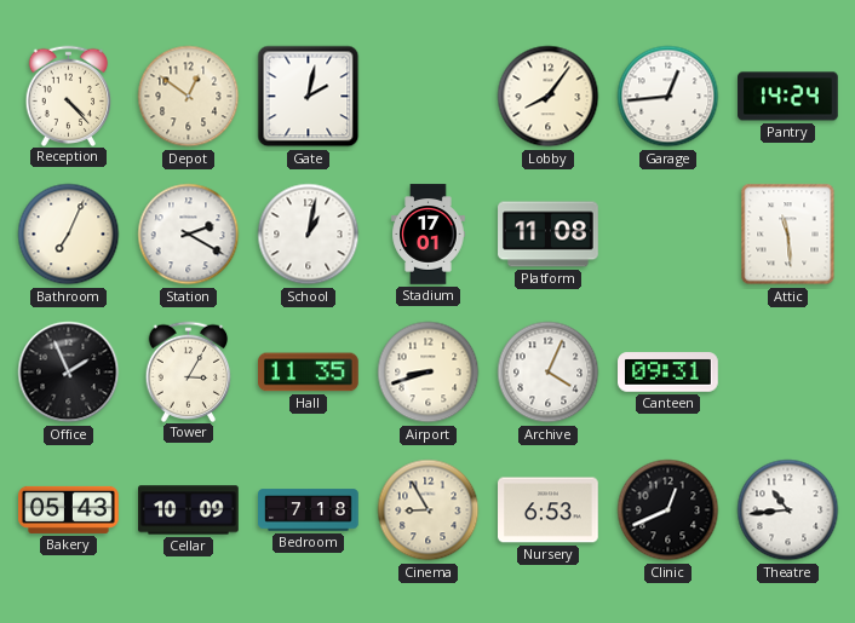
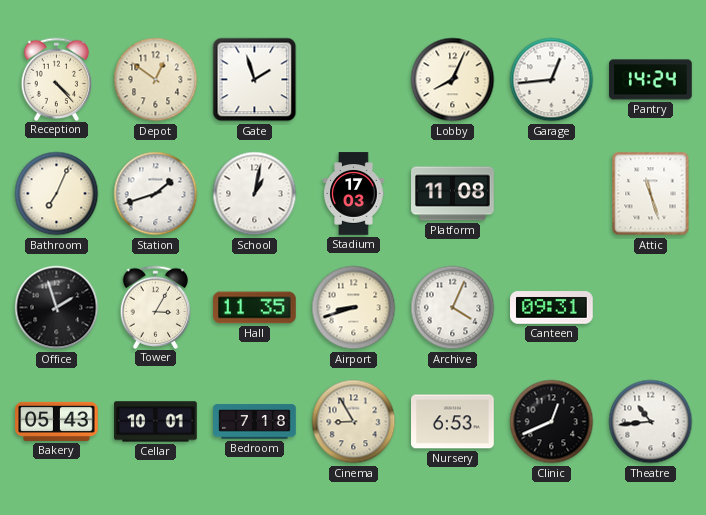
Gate: 2:02 -> 1:57 (255, 80)
Lobby: 8:06 -> 8:04 (453, 80)
Station: 2:20 -> 1:42 (156, 194)
Stadium: 17:01 -> 17:03 (354, 194)
Attic: 11:29 -> 11:27 (651, 194)
Office: 1:56 -> 1:57 (57, 308)
Cellar: 10:09 -> 10:01 (156, 422)
